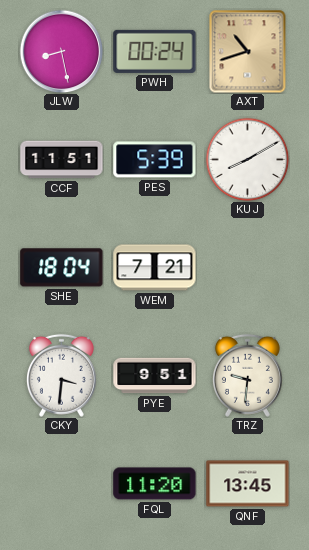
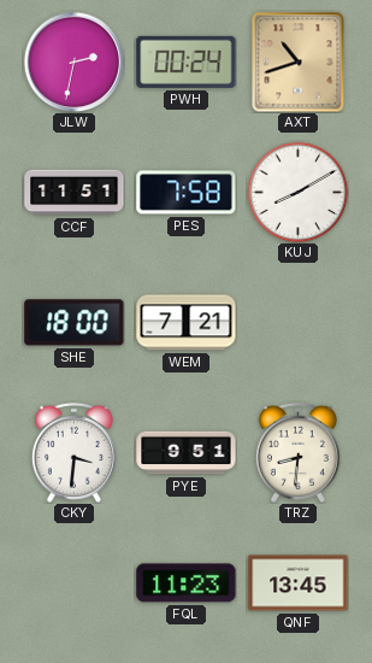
JLW: 8:28 -> 2:32 (73, 61)
PES: 5:39 -> 7:58 (187, 193)
SHE: 18:04 -> 18:00 (75, 323)
TRZ: 9:31 -> 8:31 (297, 452)
FQL: 11:20 -> 11:23 (187, 583)
